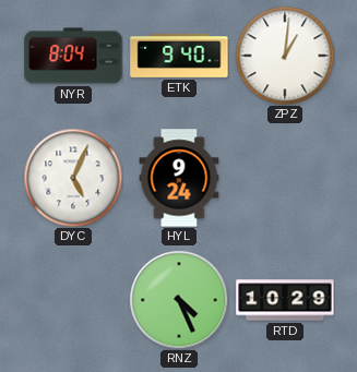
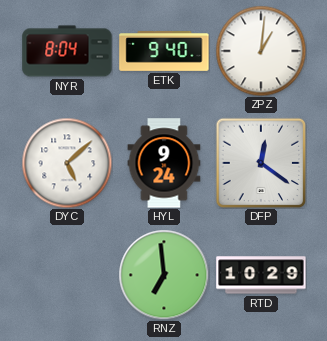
DYC: 5:04 -> 5:08 (67, 163)
DFP: none -> 12:21 (261, 163)
RNZ: 4:26 -> 6:59 (164, 275)
